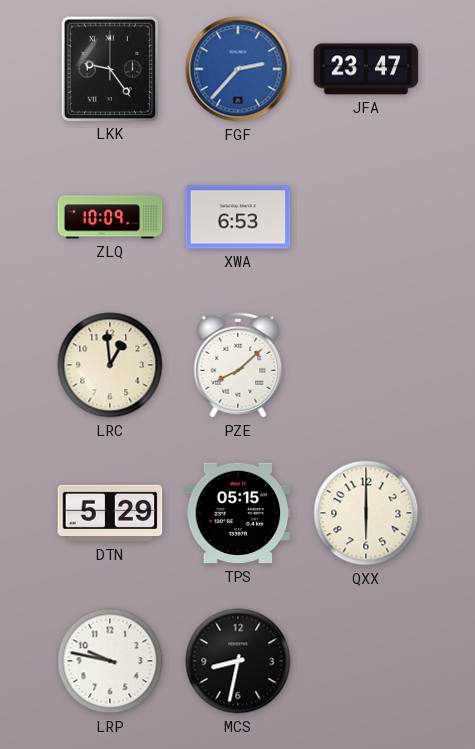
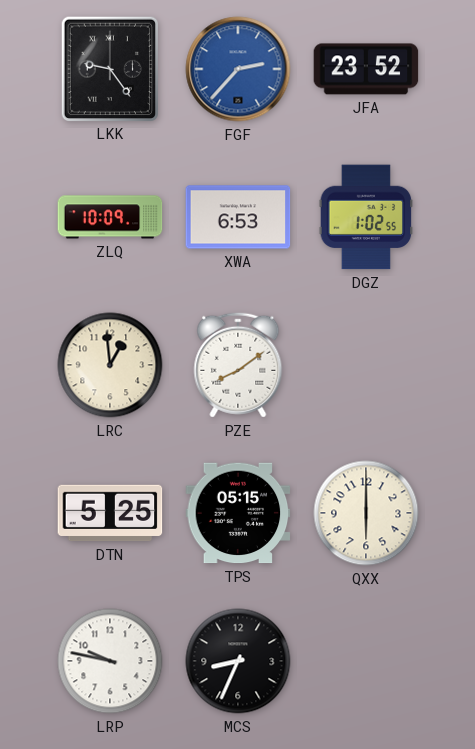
JFA: 23:47 -> 23:52 (366, 69)
DGZ: none -> 1:02 (366, 217)
PZE: 8:08 -> 8:09 (238, 365)
DTN: 5:29 -> 5:25 (110, 513)
MCS: 8:32 -> 8:34 (238, 661)
